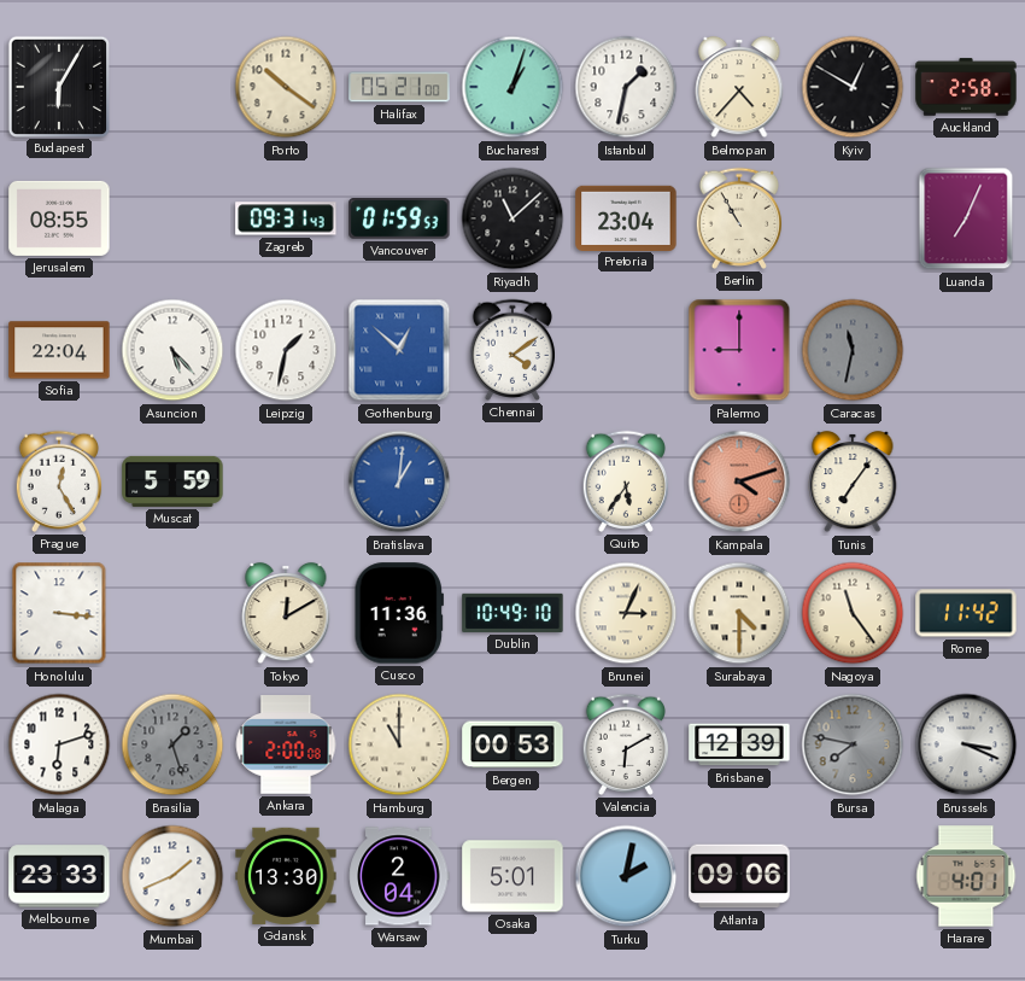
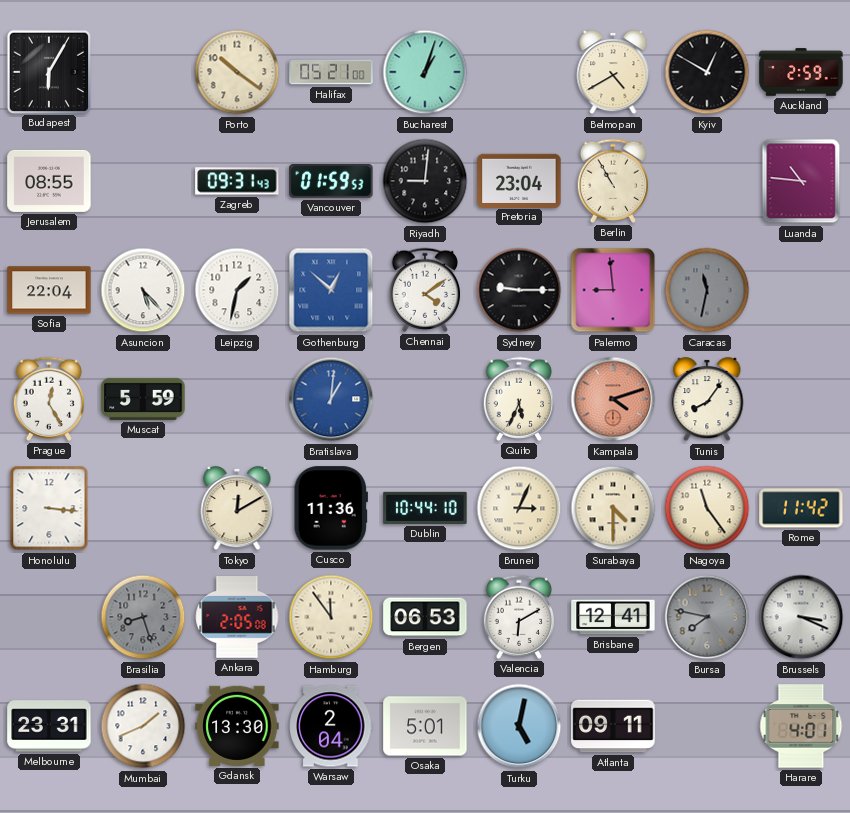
Istanbul: 1:32 -> none (626, 87)
Belmopan: 4:37 -> 4:40 (613, 72)
Auckland: 2:58 -> 2:59 (801, 72)
Riyadh: 11:08 -> 9:01 (425, 181)
Luanda: 7:04 -> 10:46 (801, 181)
Sydney: none -> 9:15 (519, 290)
Palermo: 9:00 -> 8:59 (613, 290)
Quito: 5:36 -> 5:34 (519, 399)
Tunis: 7:06 -> 8:06 (707, 399)
Dublin: 10:49 -> 10:44 (425, 508)
Malaga: 6:12 -> none (59, 744)
Brasilia: 1:27 -> 8:27 (143, 617)
Ankara: 2:00 -> 2:05 (237, 617)
Hamburg: 11:00 -> 11:54 (331, 617)
Bergen: 00:53 -> 06:53 (425, 617)
Brisbane: 12:39 -> 12:41 (613, 617)
Melbourne: 23:33 -> 23:31 (49, 726)
Turku: 2:02 -> 5:02 (519, 726)
Atlanta: 09:06 -> 09:11 (613, 726)
